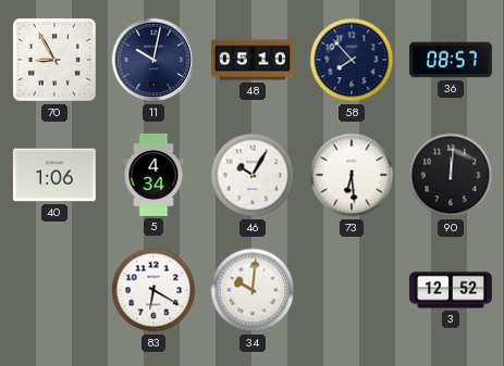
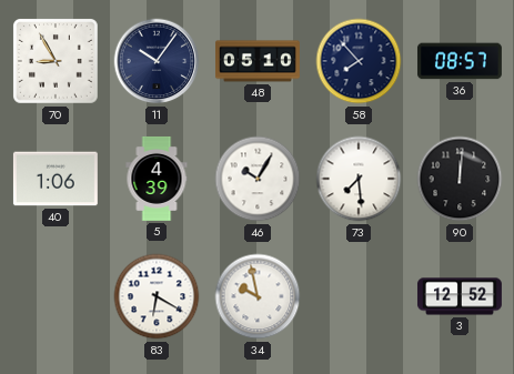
11: 10:02 -> 10:06 (157, 61)
5: 4:34 -> 4:39 (157, 179)
73: 6:29 -> 7:29 (359, 179)
34: 10:01 -> 9:58 (258, 296)
